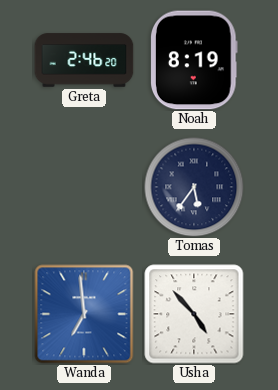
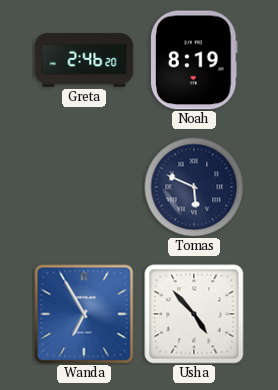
Tomas: 5:36 -> 5:49 (194, 187)
Wanda: 6:59 -> 6:55 (84, 314)
